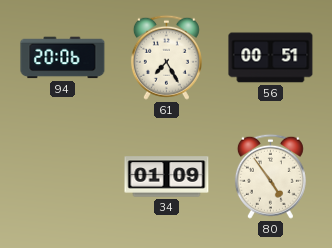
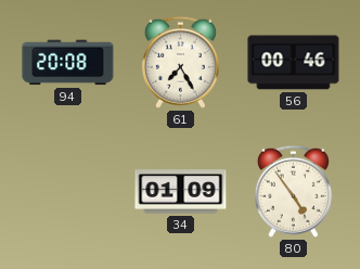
94: 20:06 -> 20:08 (68, 63)
56: 00:51 -> 00:46 (294, 63)
